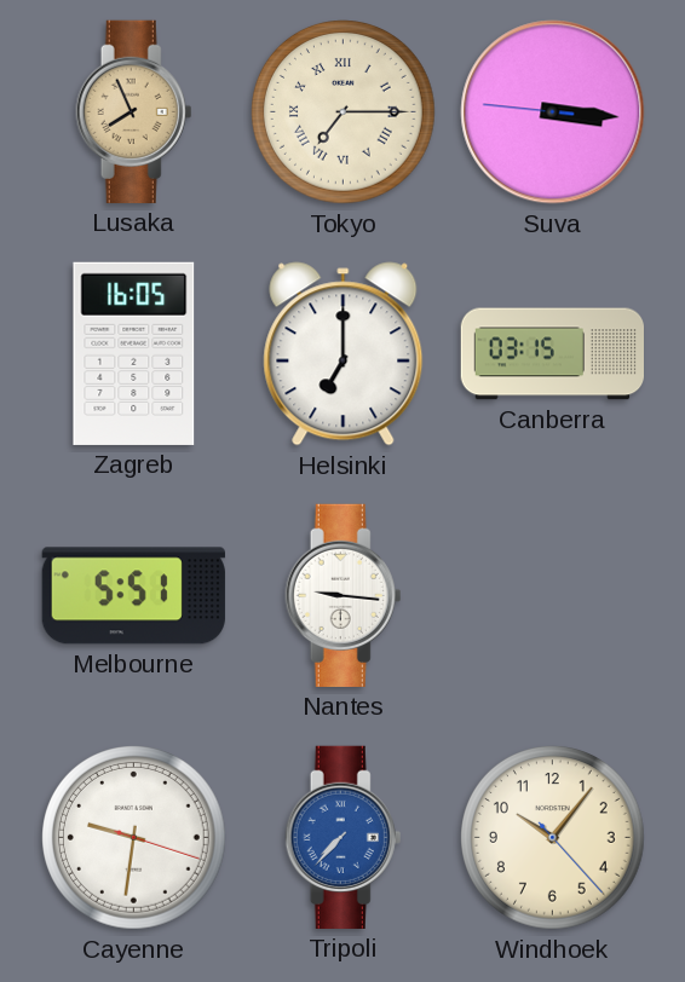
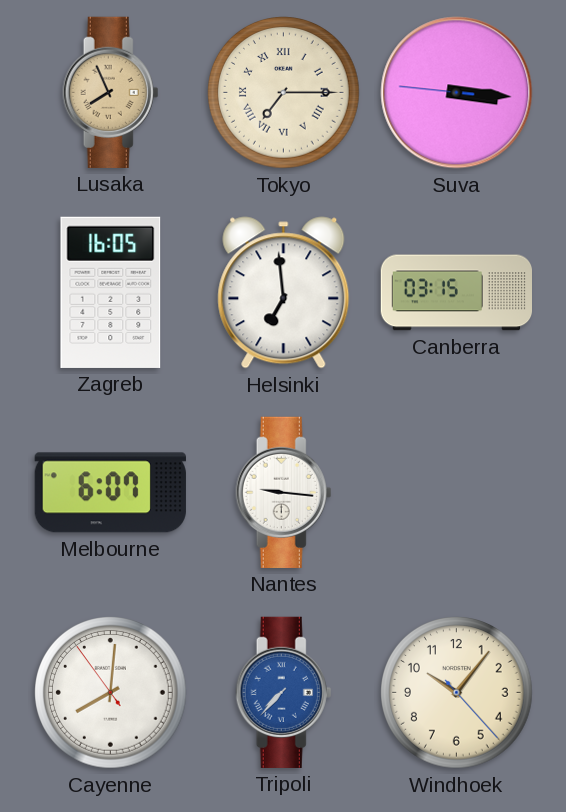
Helsinki: 7:00 -> 6:59 (284, 293)
Melbourne: 5:51 -> 6:07 (110, 493)
Cayenne: 9:31 -> 8:00 (111, 693)
